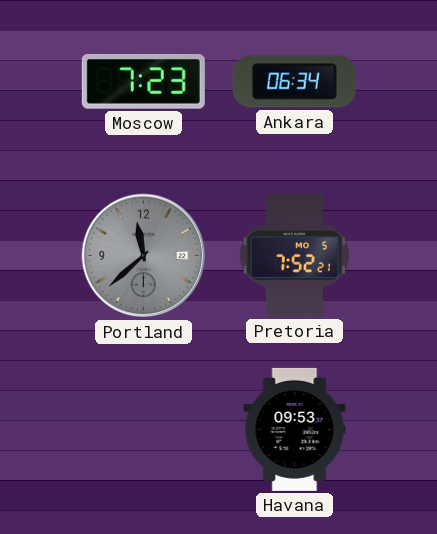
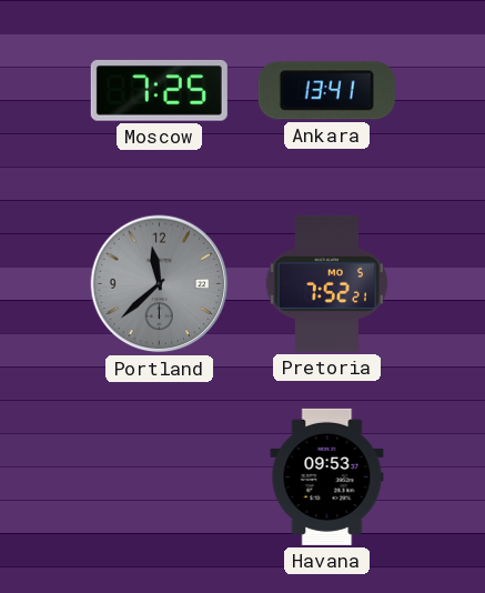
Moscow: 7:23 -> 7:25 (159, 90)
Ankara: 06:34 -> 13:41 (326, 91)
